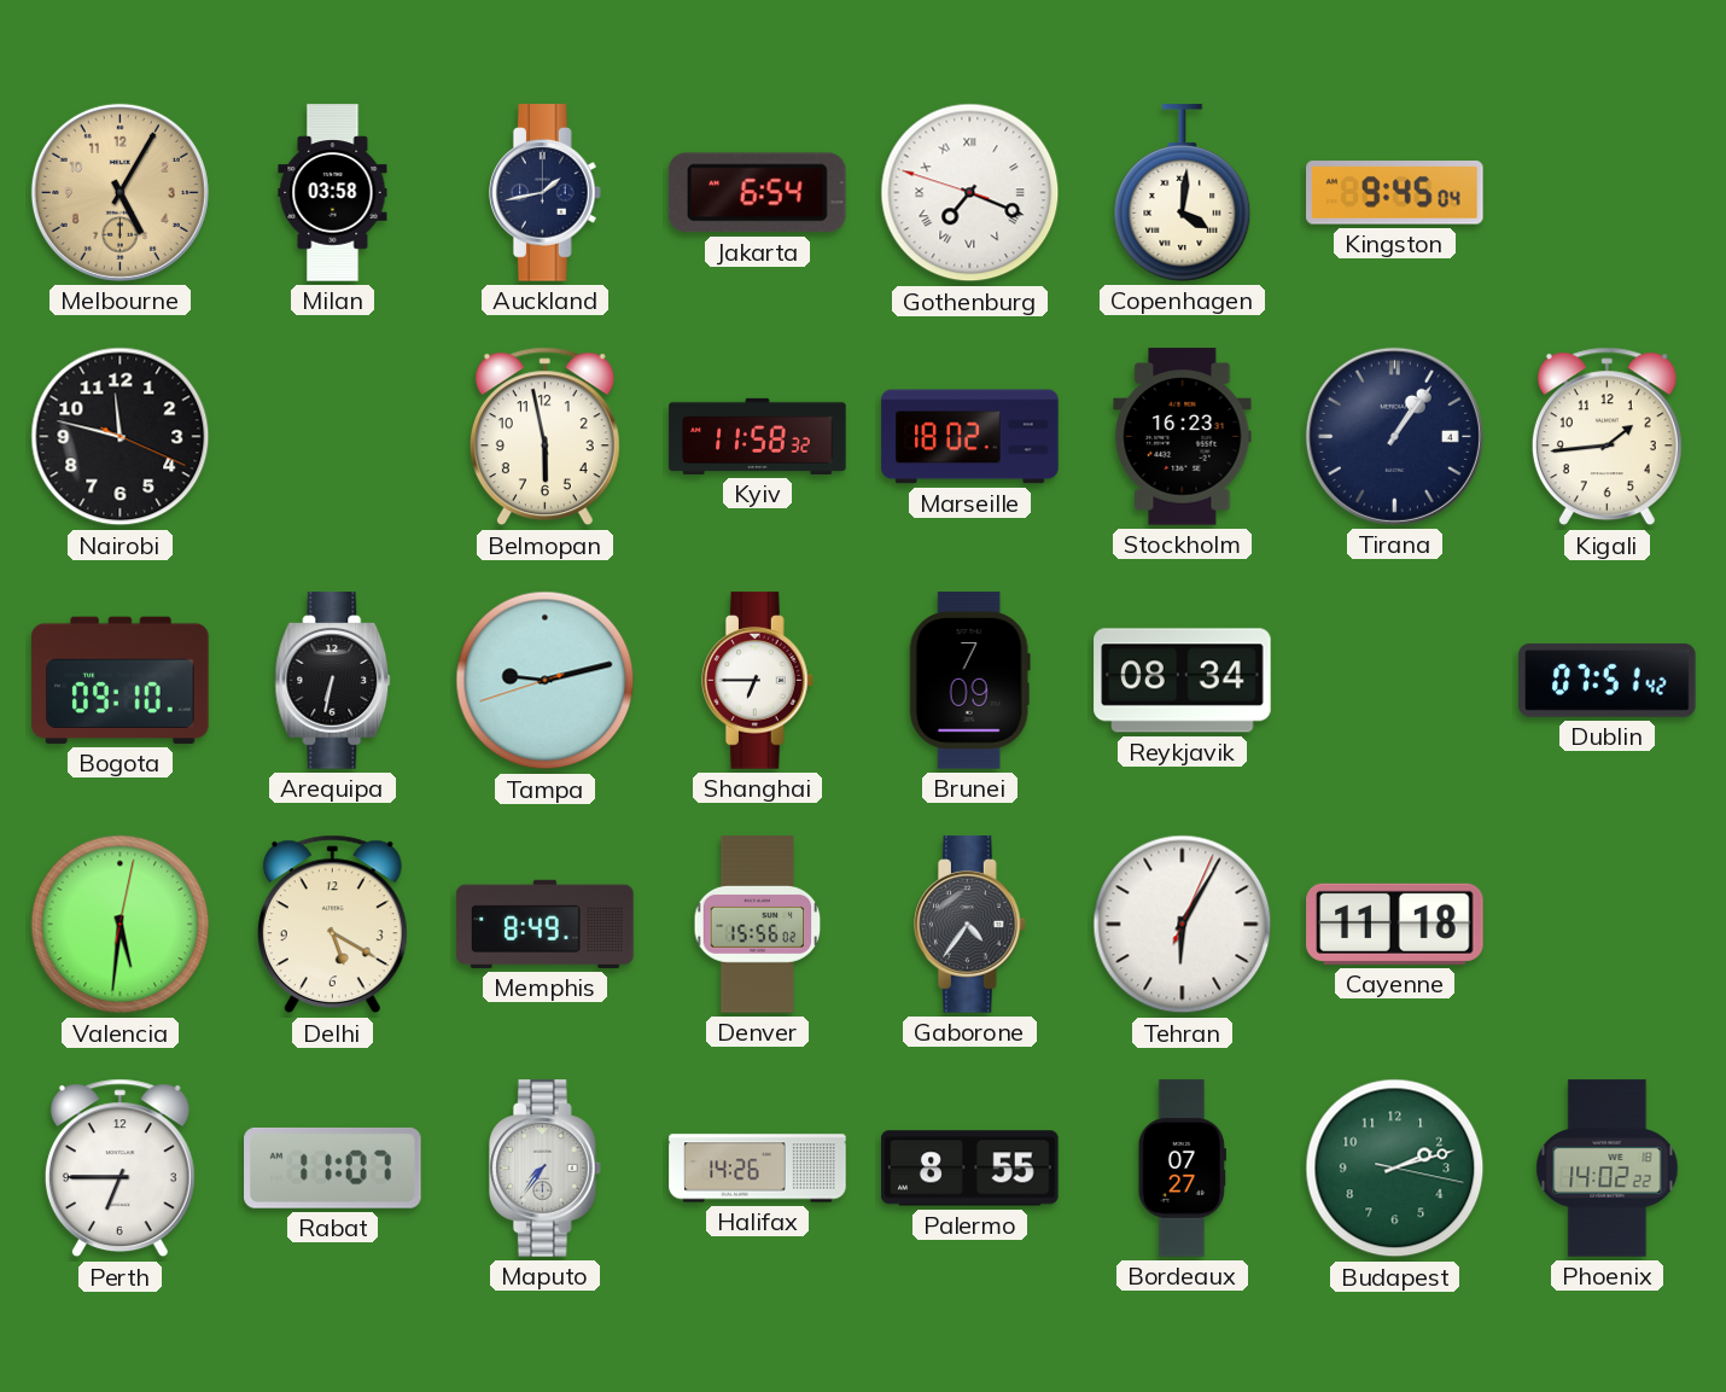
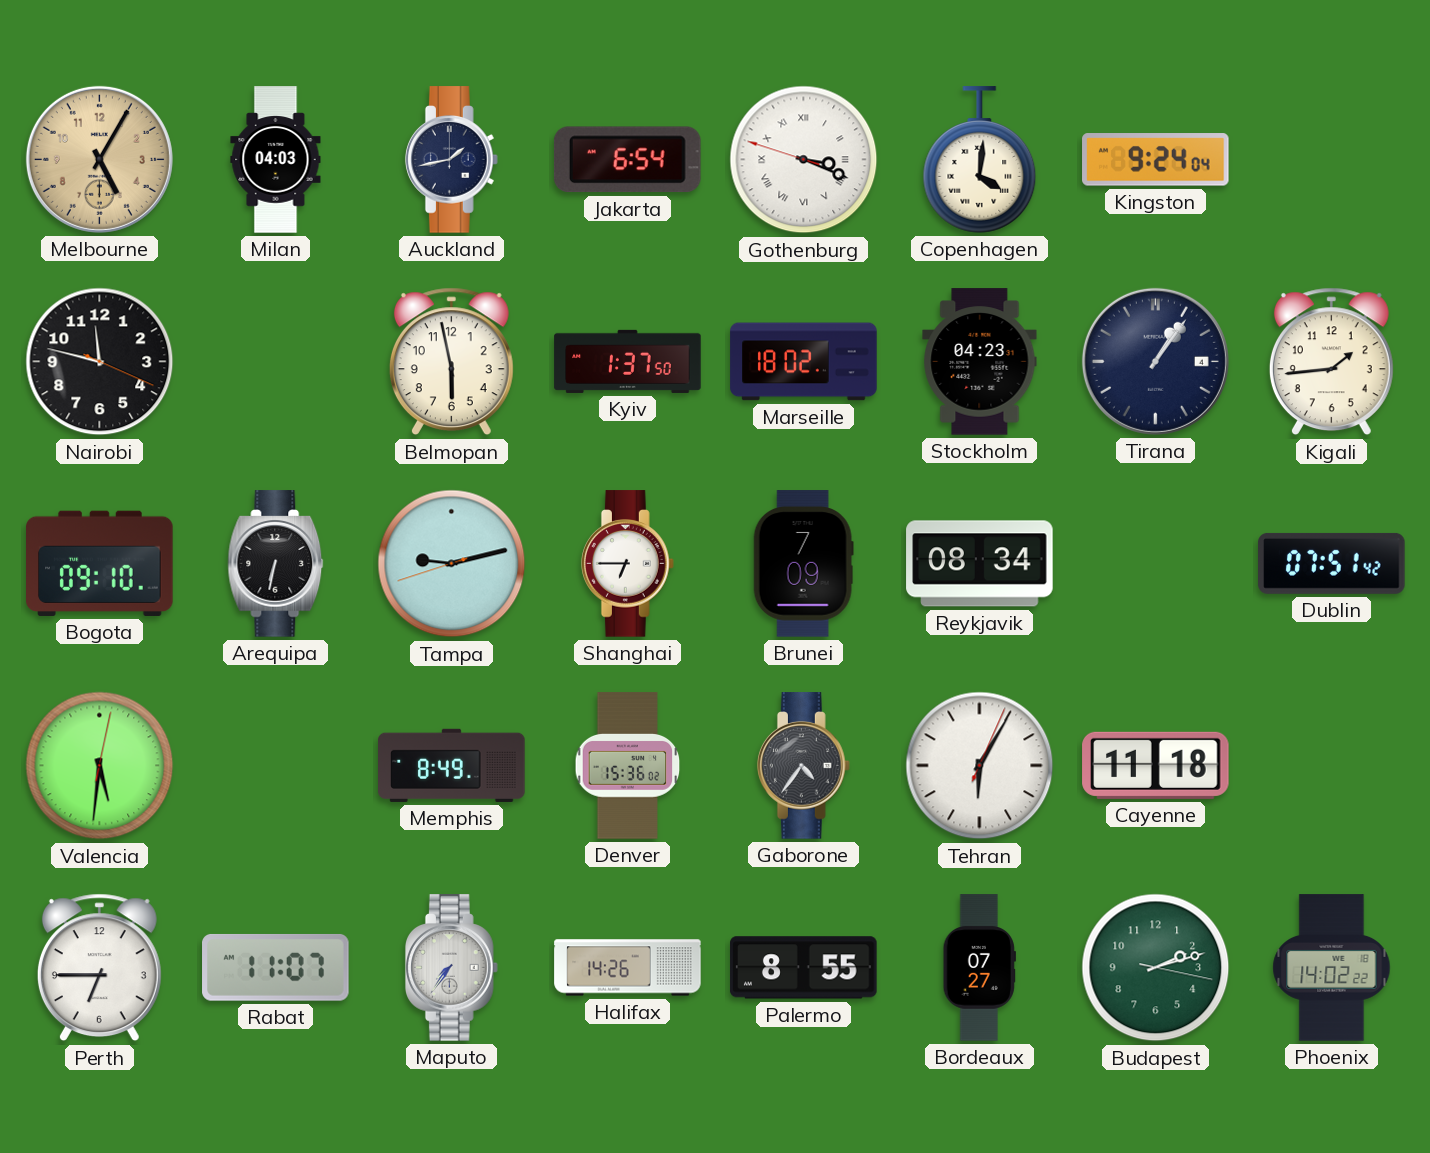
Milan: 03:58 -> 04:03 (276, 160)
Gothenburg: 7:18 -> 3:18 (804, 160)
Kingston: 9:45 -> 9:24 (1156, 160)
Kyiv: 11:58 -> 1:37 (628, 361)
Stockholm: 16:23 -> 04:23 (980, 362)
Delhi: 5:20 -> none (332, 925)
Denver: 15:56 -> 15:36 (628, 766)
